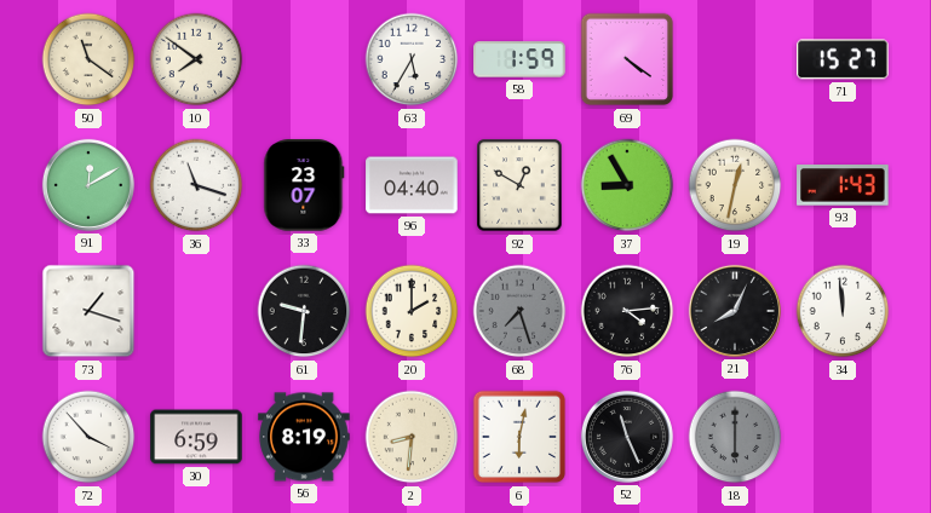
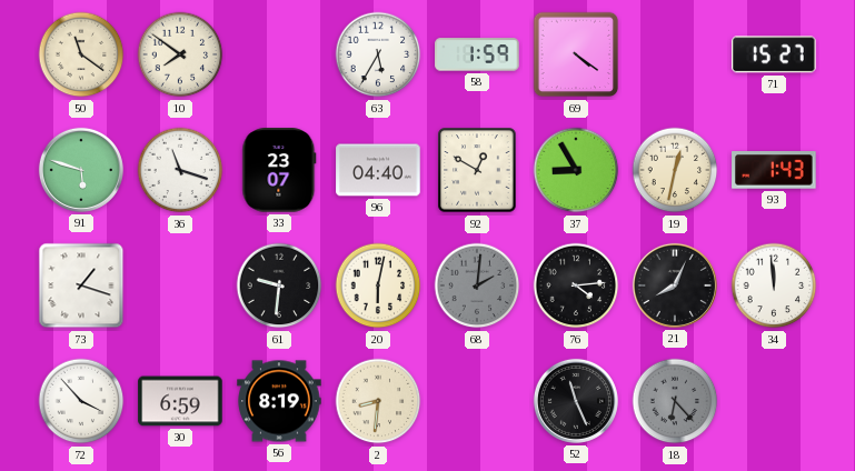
91: 12:10 -> 5:48 (81, 170)
20: 2:00 -> 6:02 (378, 285)
68: 7:27 -> 2:01 (477, 285)
6: 6:02 -> none (519, 437)
18: 6:00 -> 6:23 (675, 401)
